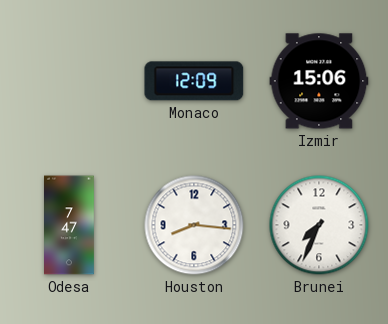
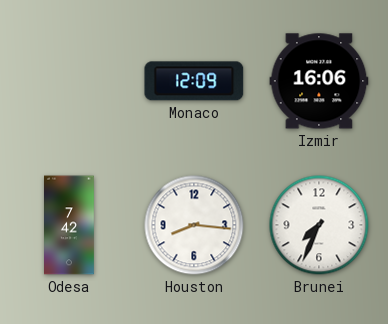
Izmir: 15:06 -> 16:06 (319, 81)
Odesa: 7:47 -> 7:42 (70, 225)
